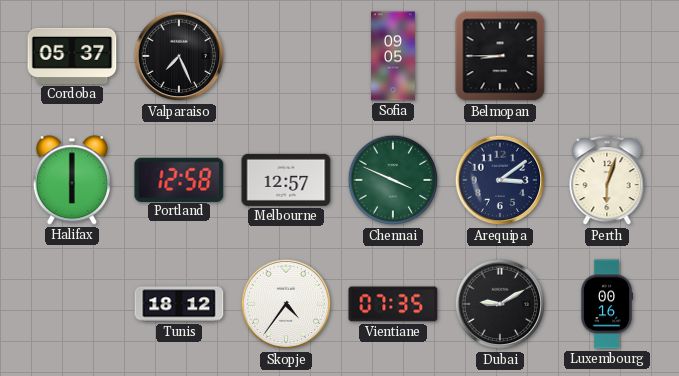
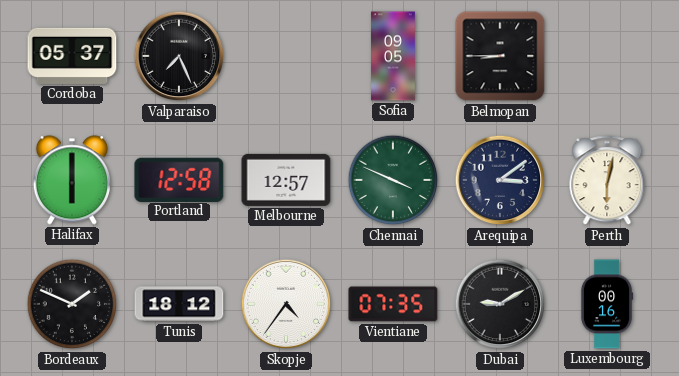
Perth: 6:03 -> 6:02 (607, 181)
Bordeaux: none -> 1:49 (72, 304)
